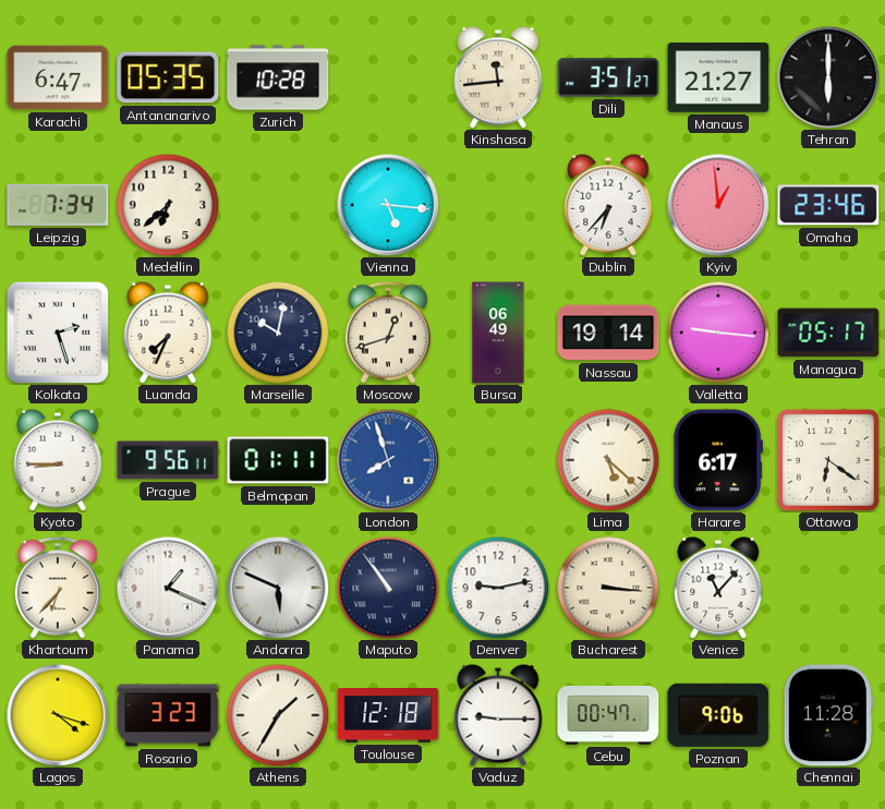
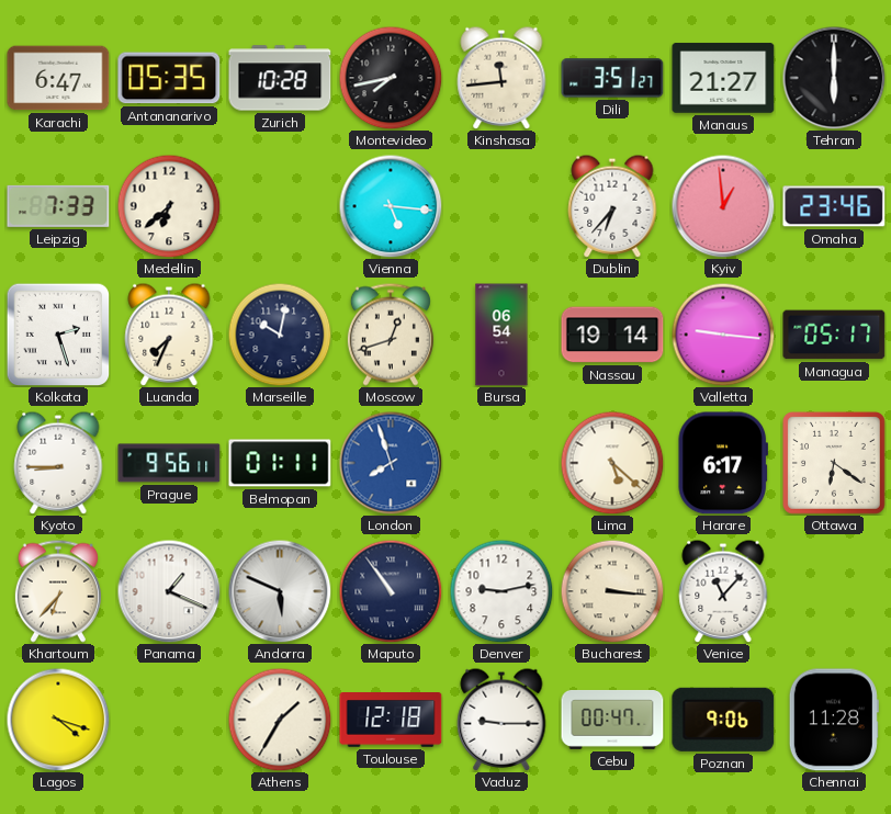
Montevideo: none -> 7:43 (391, 78)
Leipzig: 7:34 -> 7:33 (58, 206)
Bursa: 06:49 -> 06:54 (501, 335)
Rosario: 3:23 -> none (168, 715)
